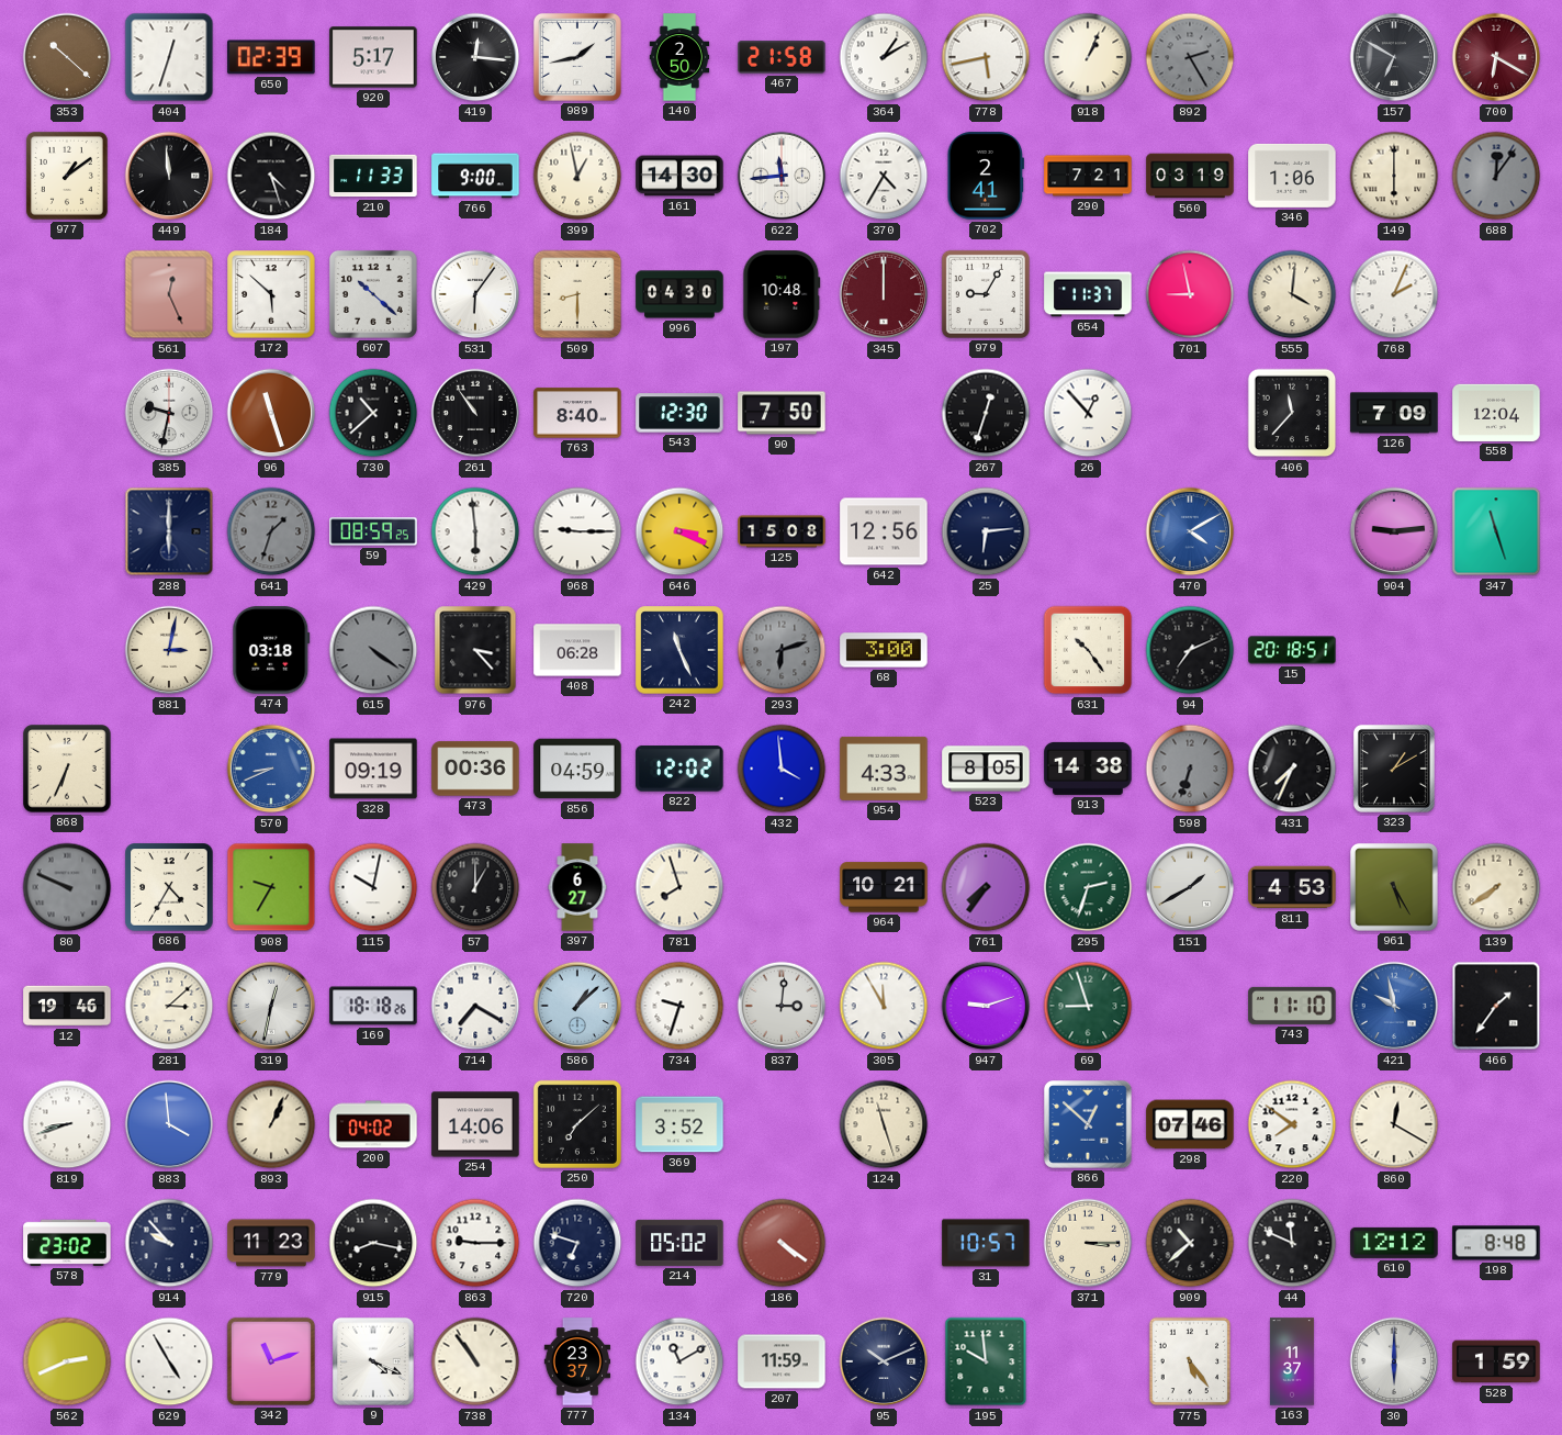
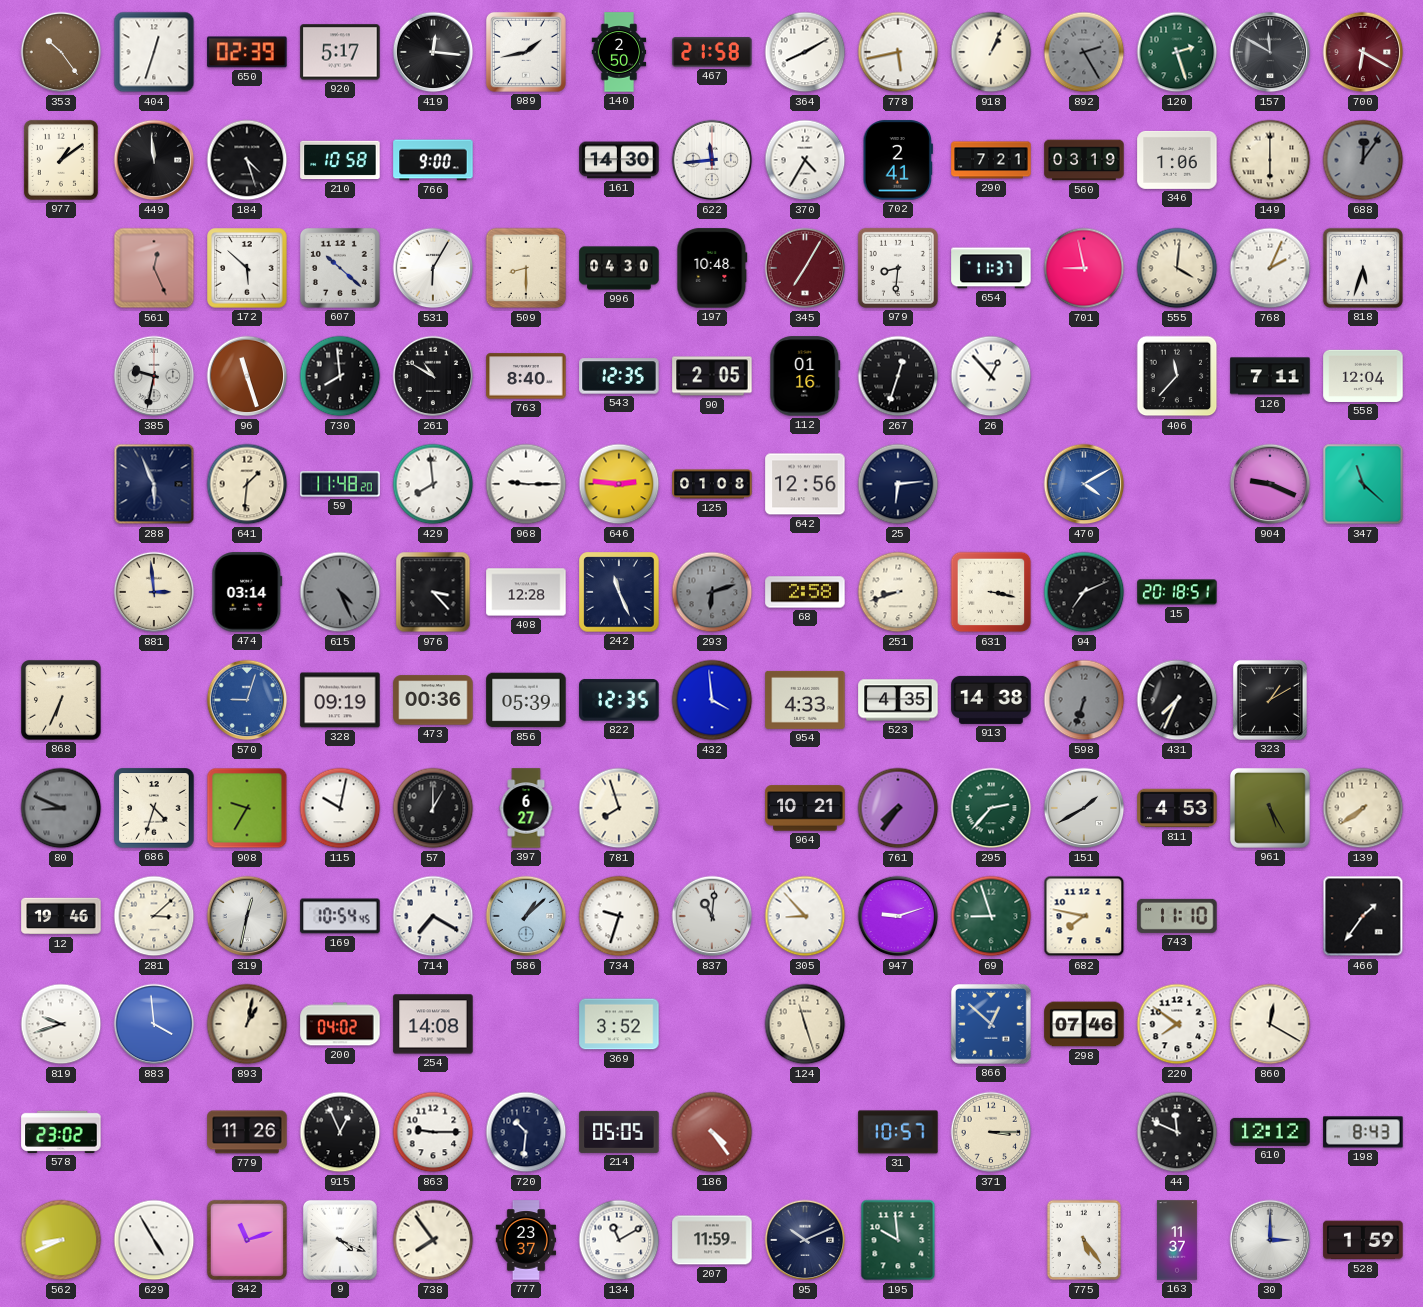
353: 10:22 -> 10:24 (61, 52)
364: 1:10 -> 8:10 (805, 52)
120: none -> 2:27 (1177, 52)
157: 6:50 -> 11:50 (1270, 52)
210: 11:33 -> 10:58 (340, 160)
399: 12:58 -> none (577, 176)
531: 6:06 -> 6:05 (433, 268)
345: 12:00 -> 7:05 (805, 268)
979: 9:05 -> 8:31 (898, 268)
818: none -> 5:33 (1363, 268)
730: 10:38 -> 7:59 (340, 376)
261: 10:54 -> 10:50 (433, 376)
543: 12:30 -> 12:35 (619, 376)
90: 7:50 -> 2:05 (712, 376)
112: none -> 01:16 (805, 376)
126: 7:09 -> 7:11 (1270, 376)
288: 6:00 -> 5:56 (154, 484)
641: 1:33 -> 1:31 (247, 484)
641 dial: grey -> cream (247, 484)
59: 08:59 -> 11:48 (340, 484)
429: 5:59 -> 7:59 (433, 484)
646: 3:19 -> 2:46 (619, 484)
125: 15:08 -> 01:08 (712, 484)
904: 9:14 -> 9:19 (1270, 484)
347: 11:27 -> 11:22 (1363, 484)
881: 3:02 -> 2:59 (154, 592)
474: 03:18 -> 03:14 (247, 592)
615: 4:21 -> 4:26 (340, 592)
408: 06:28 -> 12:28 (526, 592)
68: 3:00 -> 2:58 (805, 592)
251: none -> 8:42 (898, 592)
631: 10:24 -> 3:17 (991, 592)
570: 8:41 -> 9:03 (247, 700)
856: 04:59 -> 05:39 (526, 700)
822: 12:02 -> 12:35 (619, 700)
523: 8:05 -> 4:35 (898, 700)
80: 9:49 -> 8:49 (61, 808)
686: 4:35 -> 4:33 (154, 808)
295: 2:33 -> 2:37 (991, 808)
169: 18:18 -> 10:54 (340, 916)
837: 3:01 -> 11:01 (712, 916)
305: 11:55 -> 8:53 (805, 916)
682: none -> 7:47 (1084, 916)
421: 9:58 -> none (1394, 1006)
819: 8:42 -> 9:42 (61, 1024)
893: 1:04 -> 1:02 (247, 1024)
254: 14:06 -> 14:08 (433, 1024)
250: 7:08 -> none (577, 1124)
914: 9:53 -> none (169, 1243)
779: 11:23 -> 11:26 (247, 1132)
915: 8:17 -> 12:56 (340, 1132)
720: 6:48 -> 10:31 (526, 1132)
214: 05:02 -> 05:05 (619, 1132)
186: 4:21 -> 4:24 (712, 1132)
909: 10:38 -> none (1190, 1243)
198: 8:48 -> 8:43 (1363, 1132)
562: 2:41 -> 8:41 (61, 1240)
738: 10:54 -> 7:54 (433, 1240)
30: 6:00 -> 3:00 (1270, 1240)
